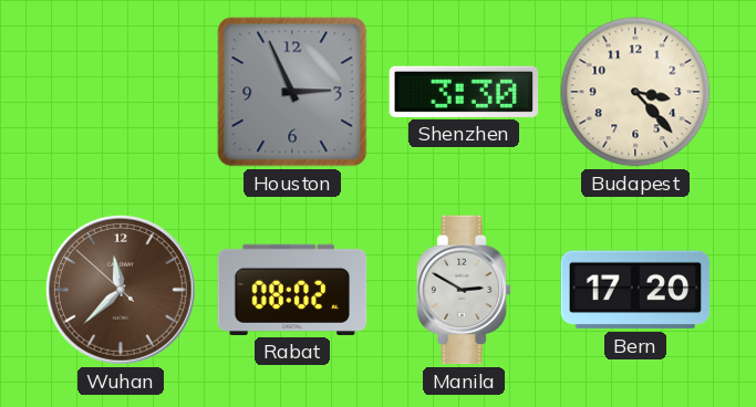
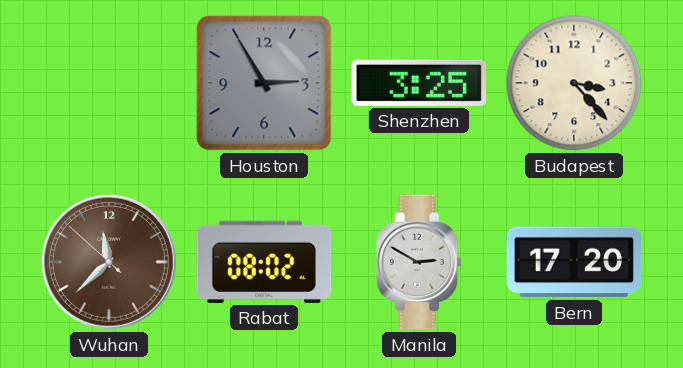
Houston: 2:56 -> 2:55 (264, 83)
Shenzhen: 3:30 -> 3:25 (419, 83)
